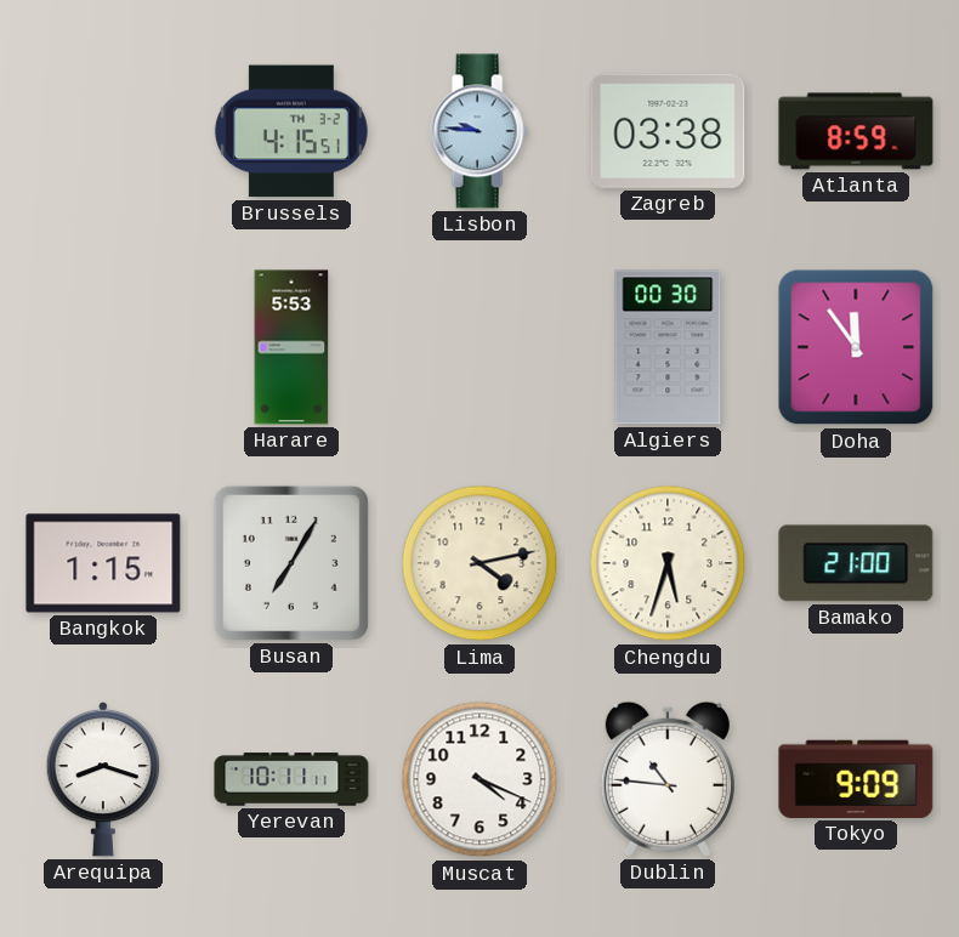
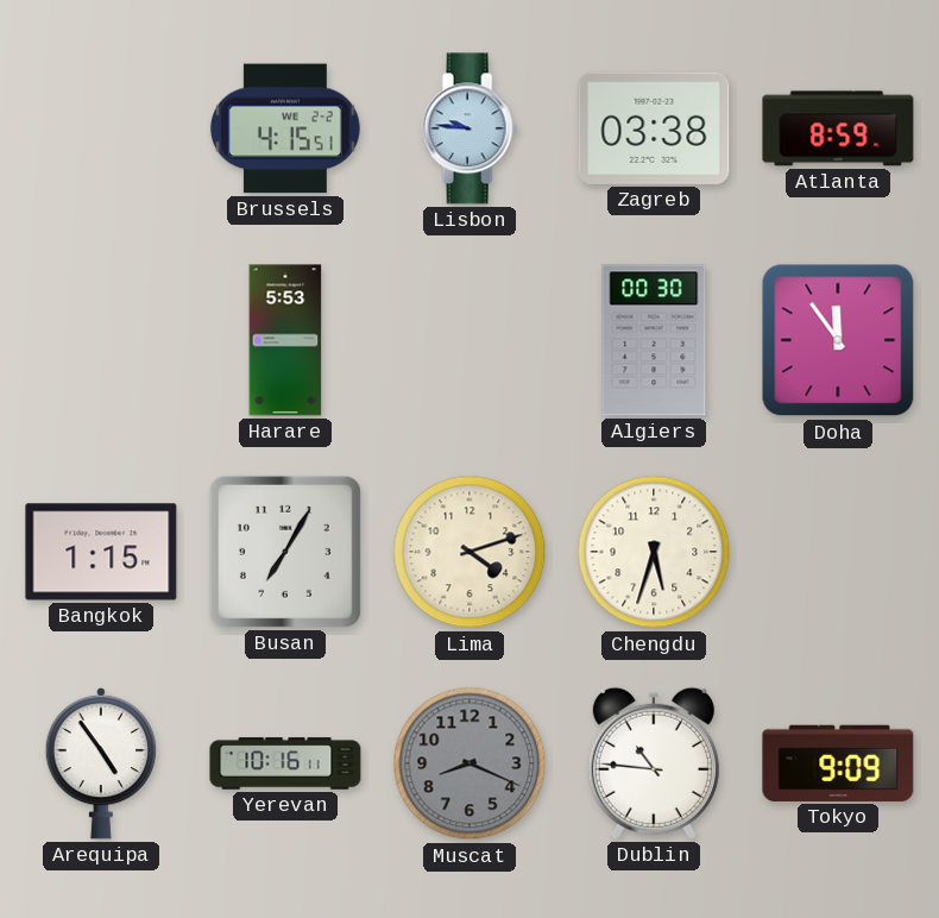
Brussels date: TH 3-2 -> WE 2-2 (285, 128)
Lima: 4:13 -> 4:12 (469, 552)
Bamako: 21:00 -> none (856, 563)
Arequipa: 8:18 -> 4:54 (101, 763)
Yerevan: 10:11 -> 10:16 (285, 763)
Muscat: 4:19 -> 8:19 (469, 763)
Muscat dial: white -> grey (469, 763)
